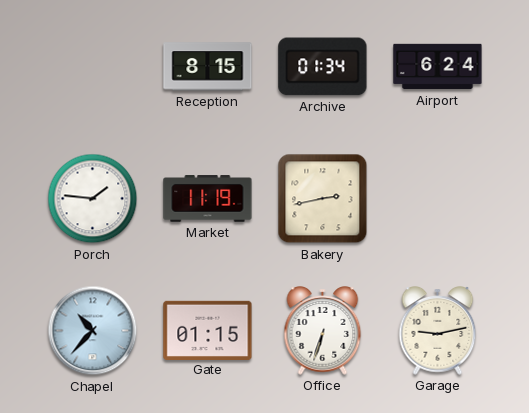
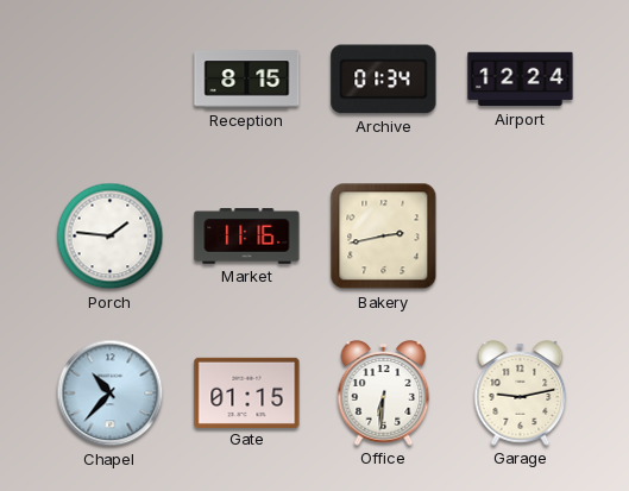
Airport: 6:24 -> 12:24 (521, 80)
Market: 11:19 -> 11:16 (247, 237)
Office: 6:33 -> 6:31 (384, 394)
